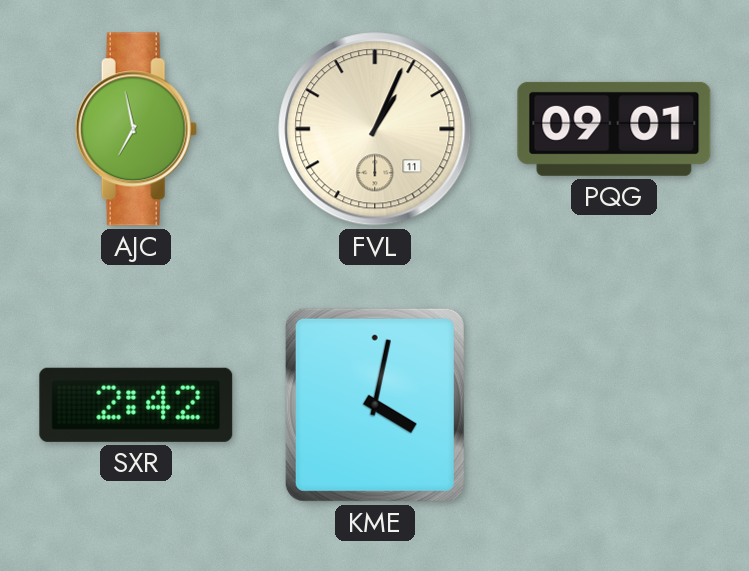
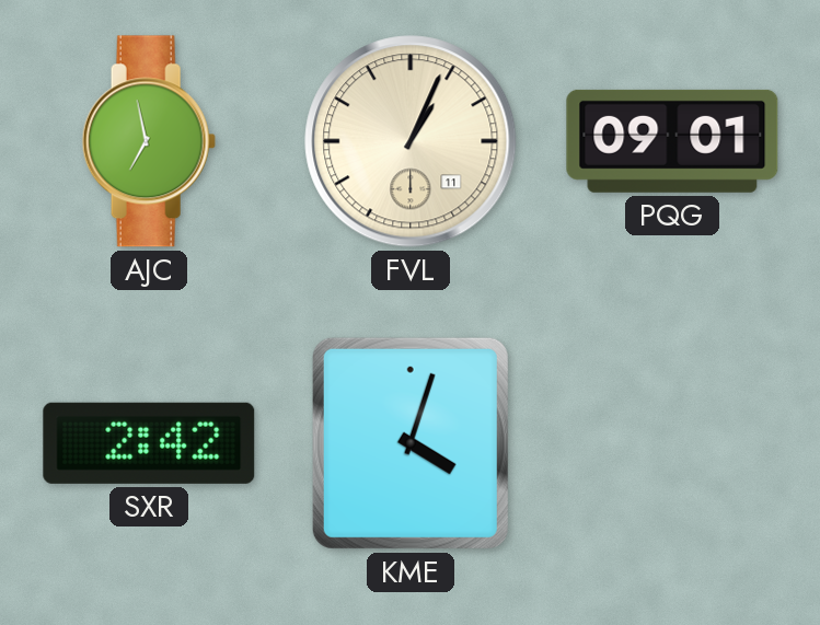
KME: 4:02 -> 4:03 (411, 443)
